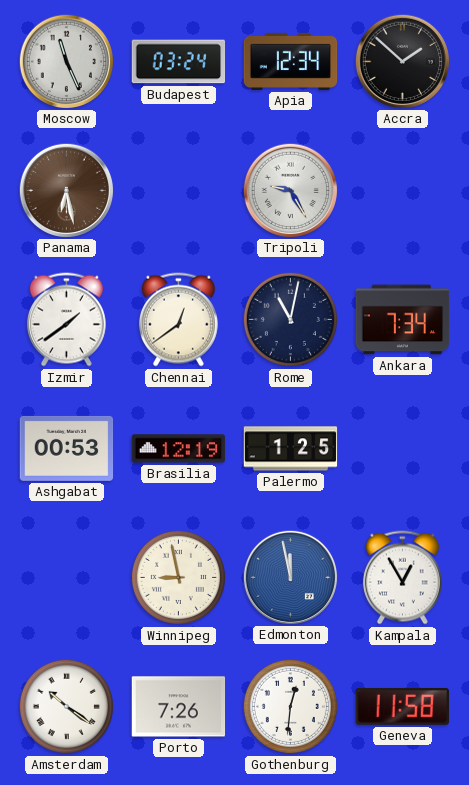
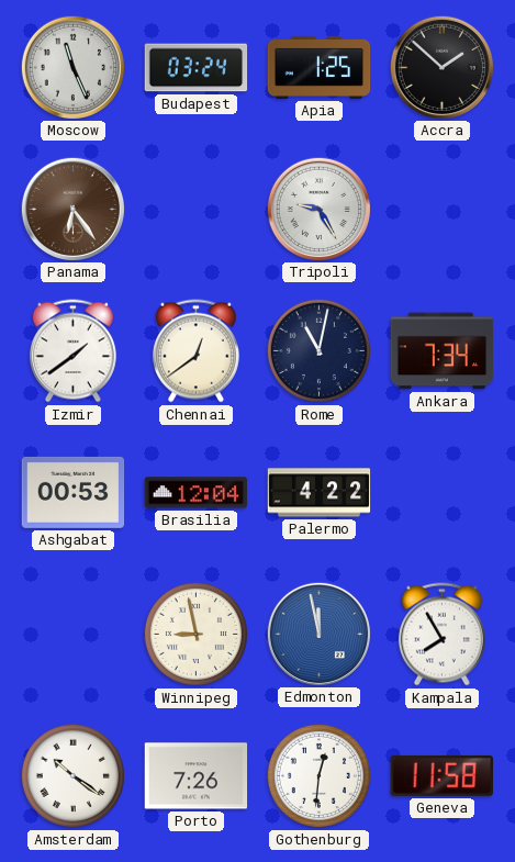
Apia: 12:34 -> 1:25 (320, 67)
Panama: 6:28 -> 6:24 (72, 209)
Brasilia: 12:19 -> 12:04 (197, 493)
Palermo: 1:25 -> 4:22 (320, 493)
Kampala: 12:55 -> 7:55 (441, 635)
